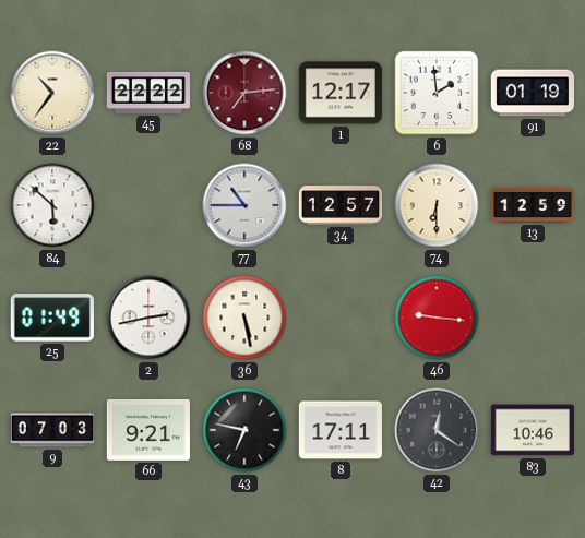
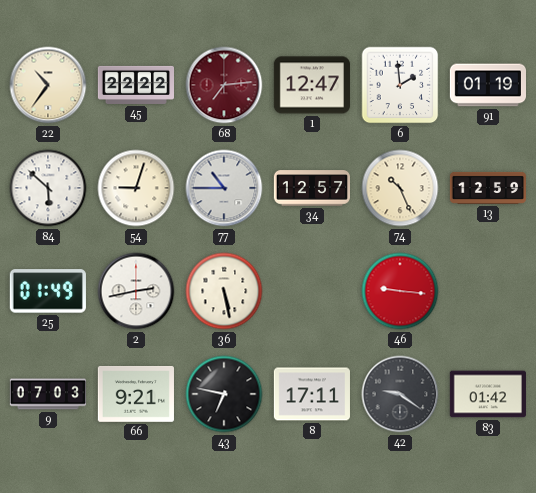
1: 12:17 -> 12:47 (312, 85)
54: none -> 9:03 (136, 188)
74: 6:30 -> 10:26 (400, 188)
42: 12:21 -> 9:21 (400, 394)
83: 10:46 -> 01:42 (487, 394)
